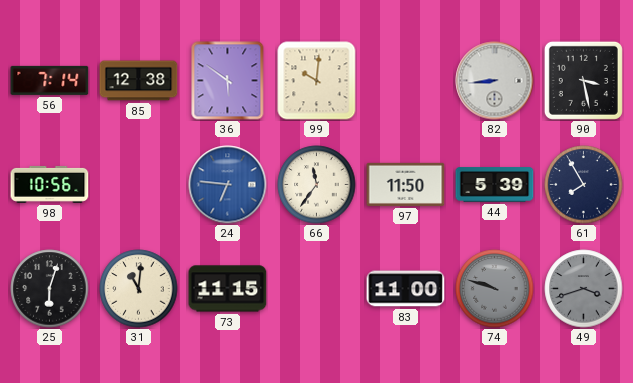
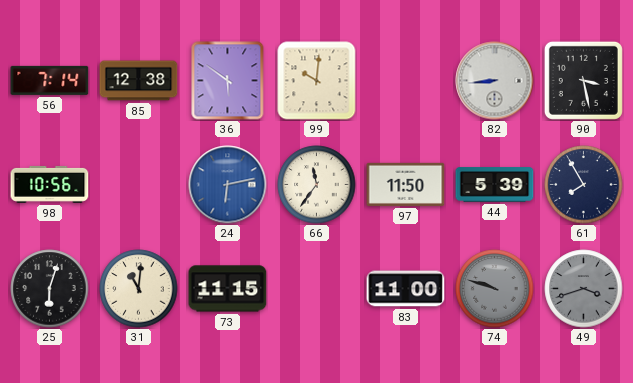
24: 6:46 -> 6:13 (228, 185)
